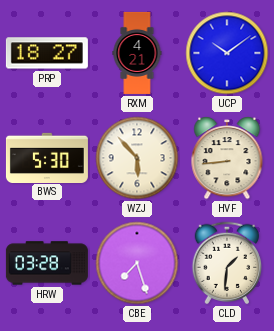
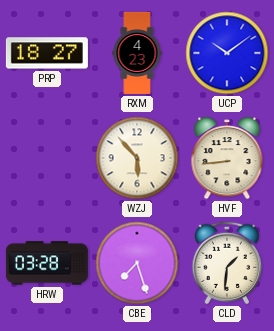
RXM: 4:21 -> 4:23 (137, 53)
BWS: 5:30 -> none (47, 157)
